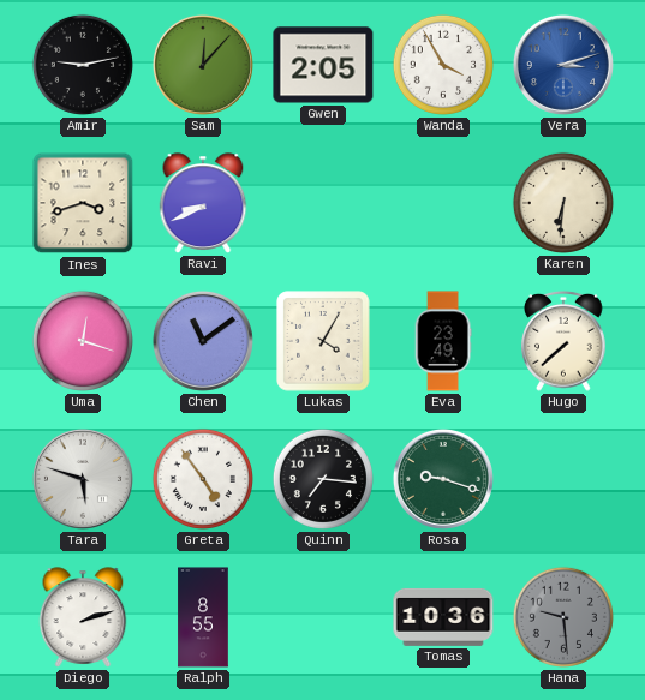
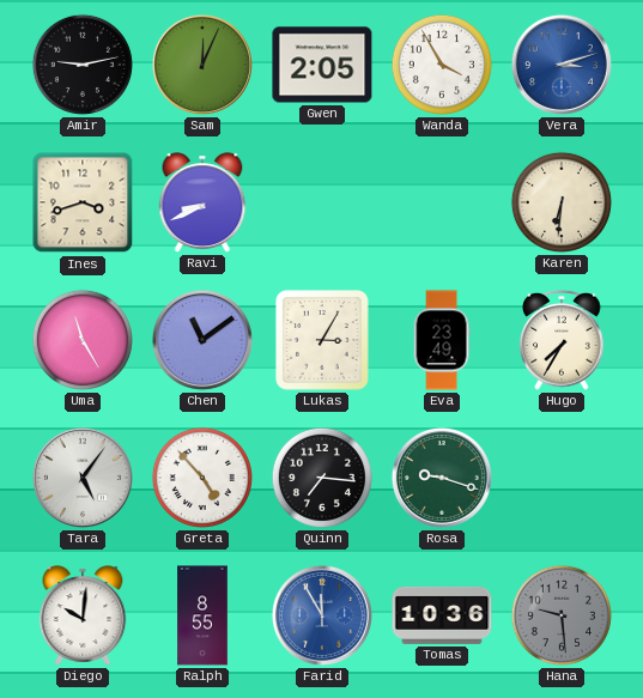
Sam: 12:07 -> 12:04 (202, 65)
Uma: 12:18 -> 11:25 (83, 340)
Lukas: 4:05 -> 3:05 (322, 340)
Hugo: 7:38 -> 7:35 (562, 340)
Tara: 5:48 -> 5:06 (83, 478)
Greta: 4:54 -> 4:53 (202, 478)
Diego: 2:12 -> 10:01 (83, 615)
Farid: none -> 11:55 (322, 615)
